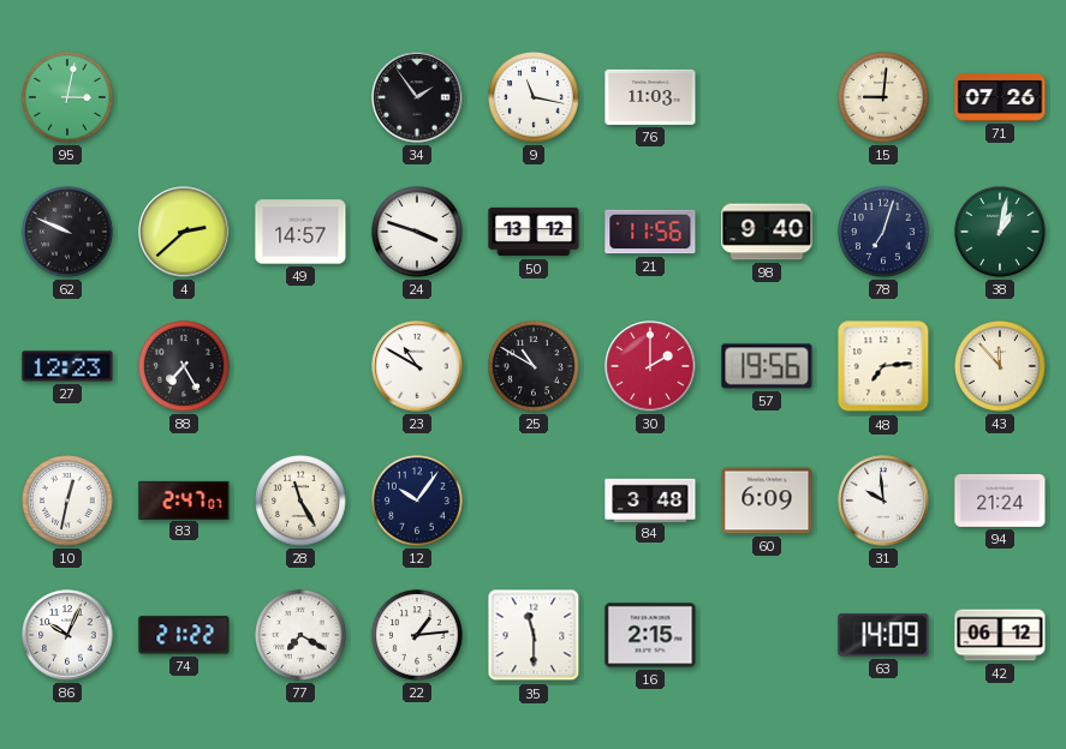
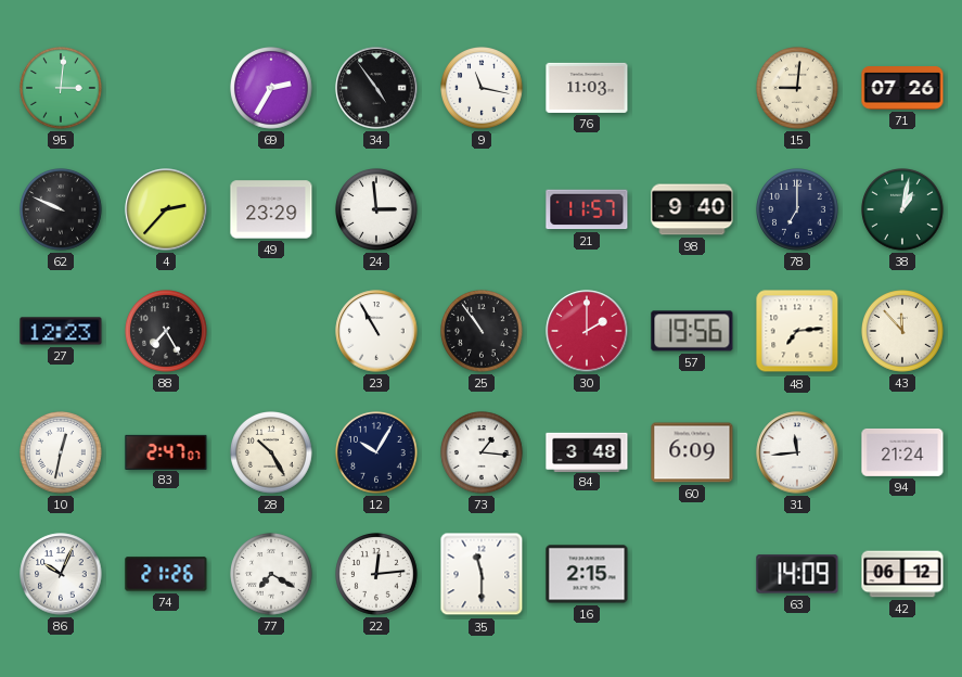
95: 3:02 -> 3:01 (62, 89)
69: none -> 2:35 (272, 89)
34: 1:54 -> 4:54 (376, 88)
4: 2:38 -> 2:37 (166, 209)
49: 14:57 -> 23:29 (271, 209)
24: 3:48 -> 2:59 (377, 210)
50: 13:12 -> none (534, 232)
21: 11:56 -> 11:57 (587, 209)
78: 7:03 -> 7:00 (798, 210)
23: 10:50 -> 10:55 (376, 331)
25: 10:50 -> 10:54 (483, 332)
28: 11:25 -> 10:25 (272, 454)
12: 10:06 -> 10:05 (377, 454)
73: none -> 1:16 (483, 454)
31: 9:59 -> 11:44 (797, 452)
74: 21:22 -> 21:26 (166, 574)
22: 1:14 -> 12:14 (377, 575)
